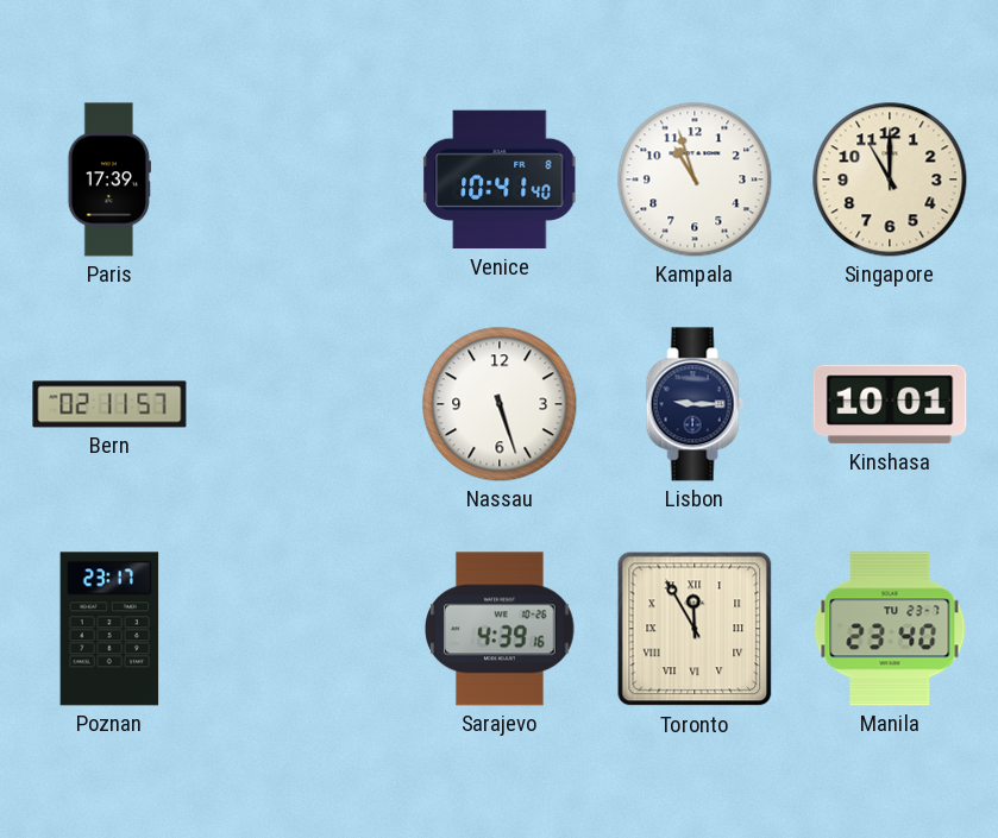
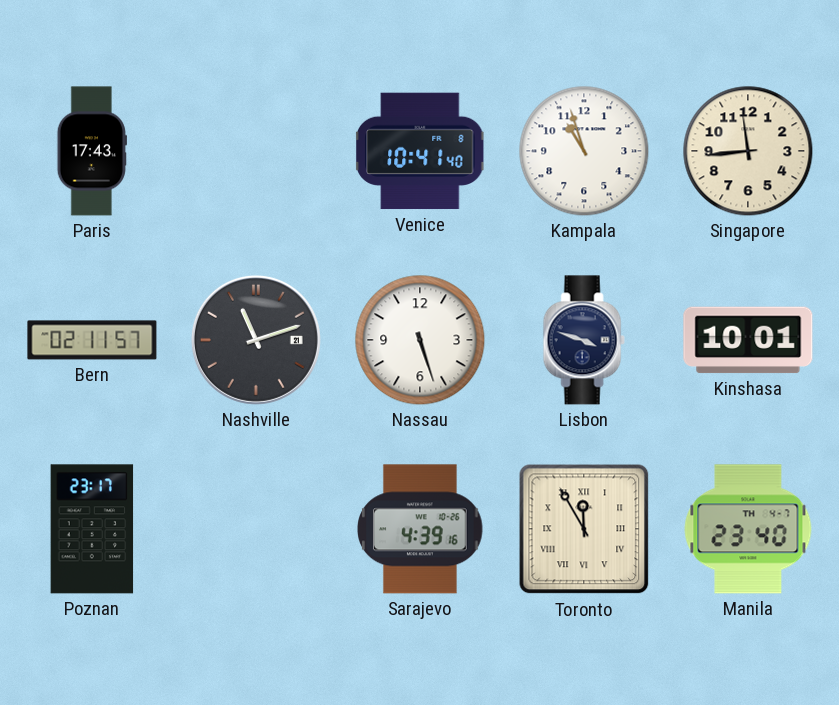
Paris: 17:39 -> 17:43 (92, 151)
Singapore: 11:00 -> 11:44 (748, 151)
Nashville: none -> 11:12 (256, 340)
Lisbon: 9:15 -> 3:48 (584, 340)
Manila date: TU 23-7 -> TH 4-7 (748, 529)
